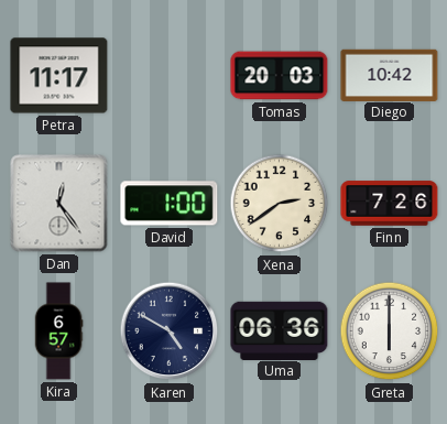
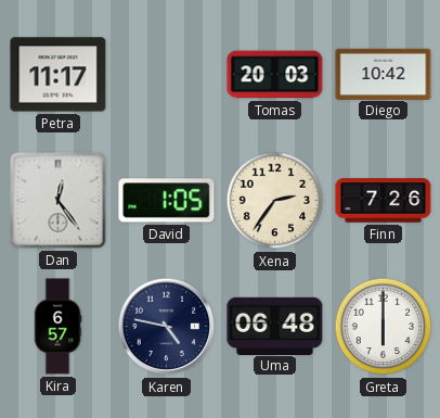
David: 1:00 -> 1:05 (167, 201)
Xena: 2:39 -> 2:36 (275, 201)
Karen: 4:50 -> 4:47 (167, 327)
Uma: 06:36 -> 06:48 (275, 326)
